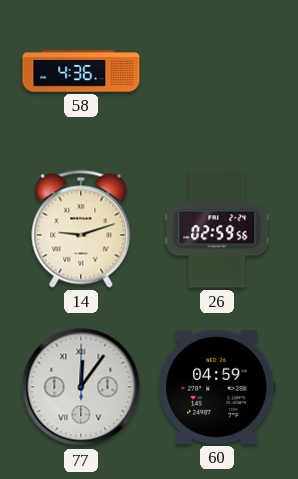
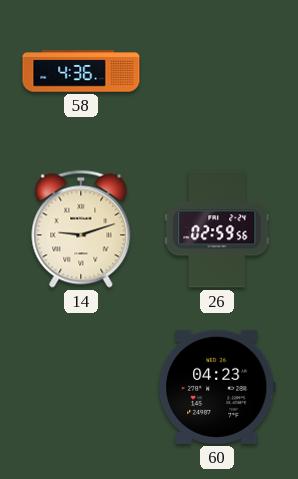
77: 12:06 -> none (81, 387)
60: 04:59 -> 04:23 (217, 387)
